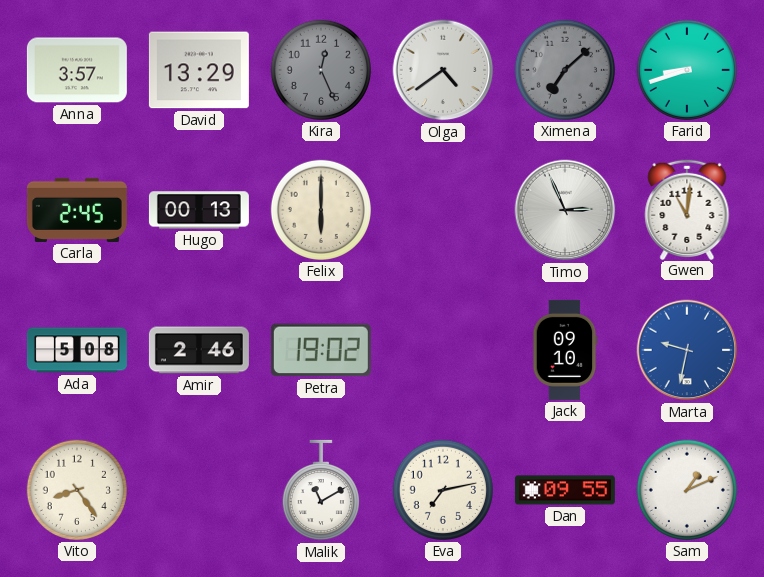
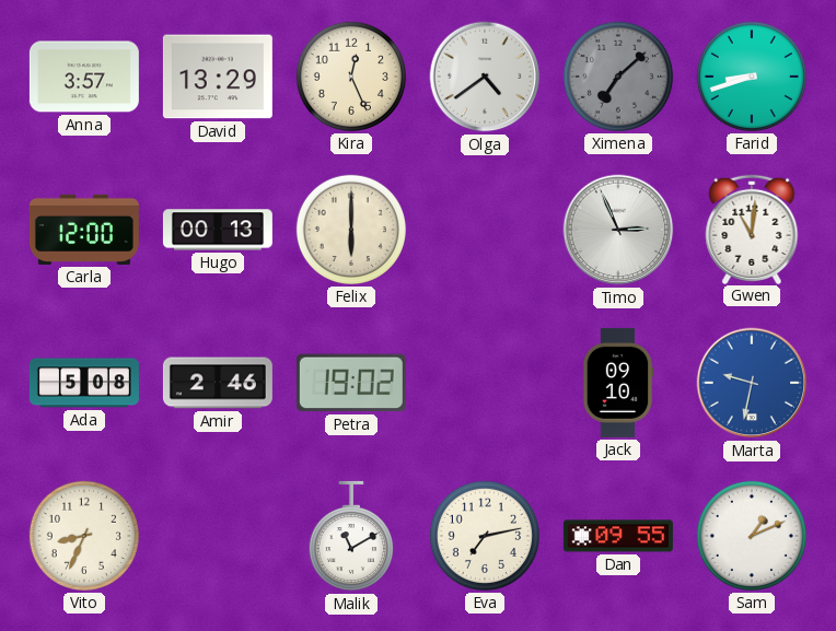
Kira dial: grey -> cream (351, 77)
Carla: 2:45 -> 12:00 (84, 230)
Vito: 8:24 -> 8:34 (84, 536)
